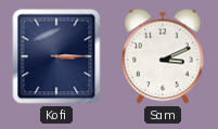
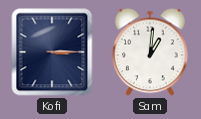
Sam: 3:11 -> 1:01 (151, 52)
